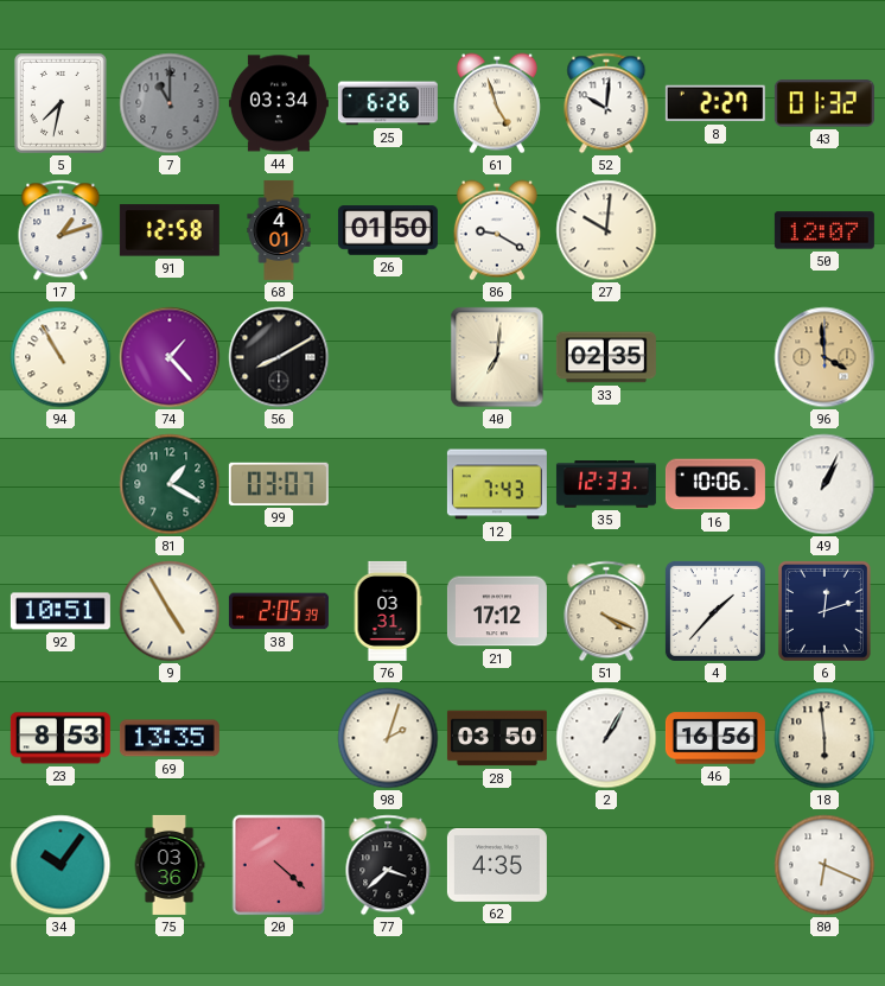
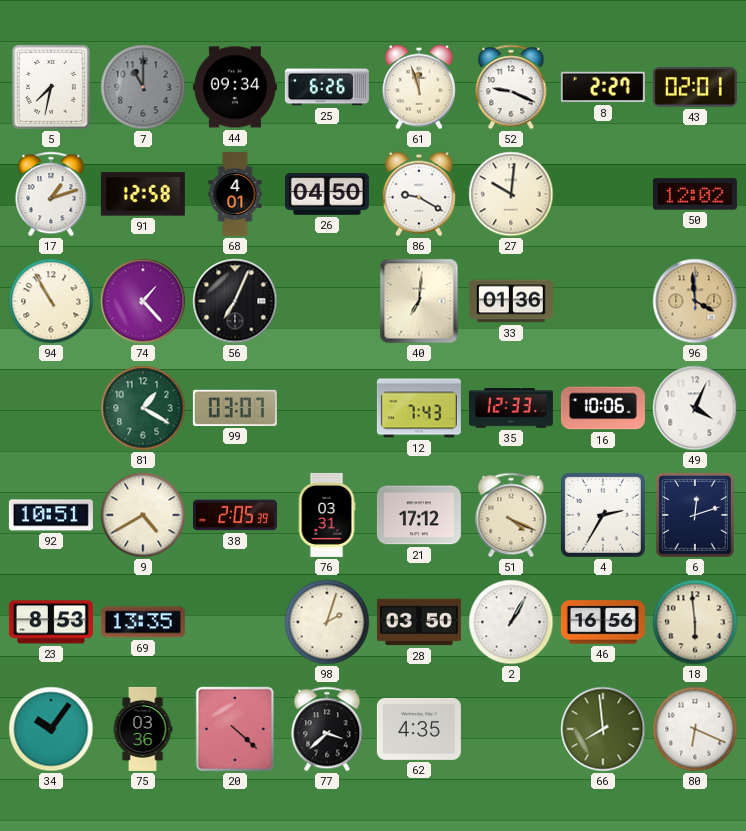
44: 03:34 -> 09:34 (235, 87)
61: 4:57 -> 11:57 (419, 87)
52: 10:01 -> 9:19 (511, 87)
43: 01:32 -> 02:01 (695, 87)
26: 01:50 -> 04:50 (327, 194)
50: 12:07 -> 12:02 (695, 194)
56: 8:10 -> 7:04 (235, 301)
33: 02:35 -> 01:36 (511, 301)
49: 1:04 -> 4:04 (695, 408)
9: 4:55 -> 4:40 (143, 515)
4: 1:37 -> 2:35 (603, 515)
66: none -> 7:59 (603, 729)
